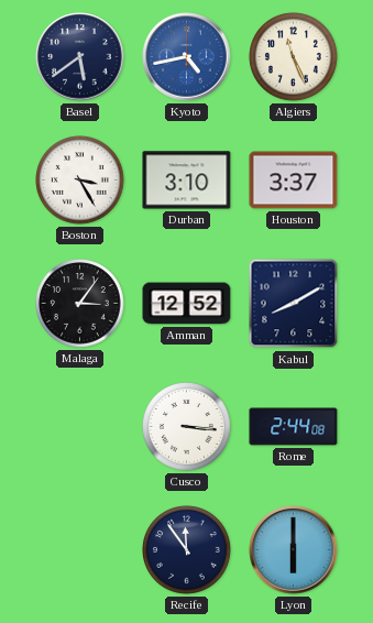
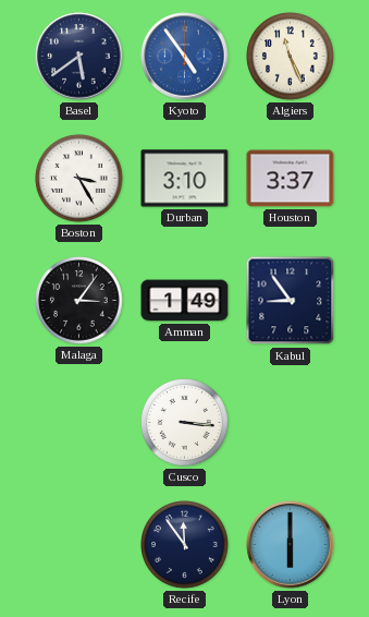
Kyoto: 4:43 -> 4:54 (185, 57)
Amman: 12:52 -> 1:49 (185, 301)
Kabul: 8:10 -> 8:54 (291, 301)
Rome: 2:44 -> none (294, 427)
